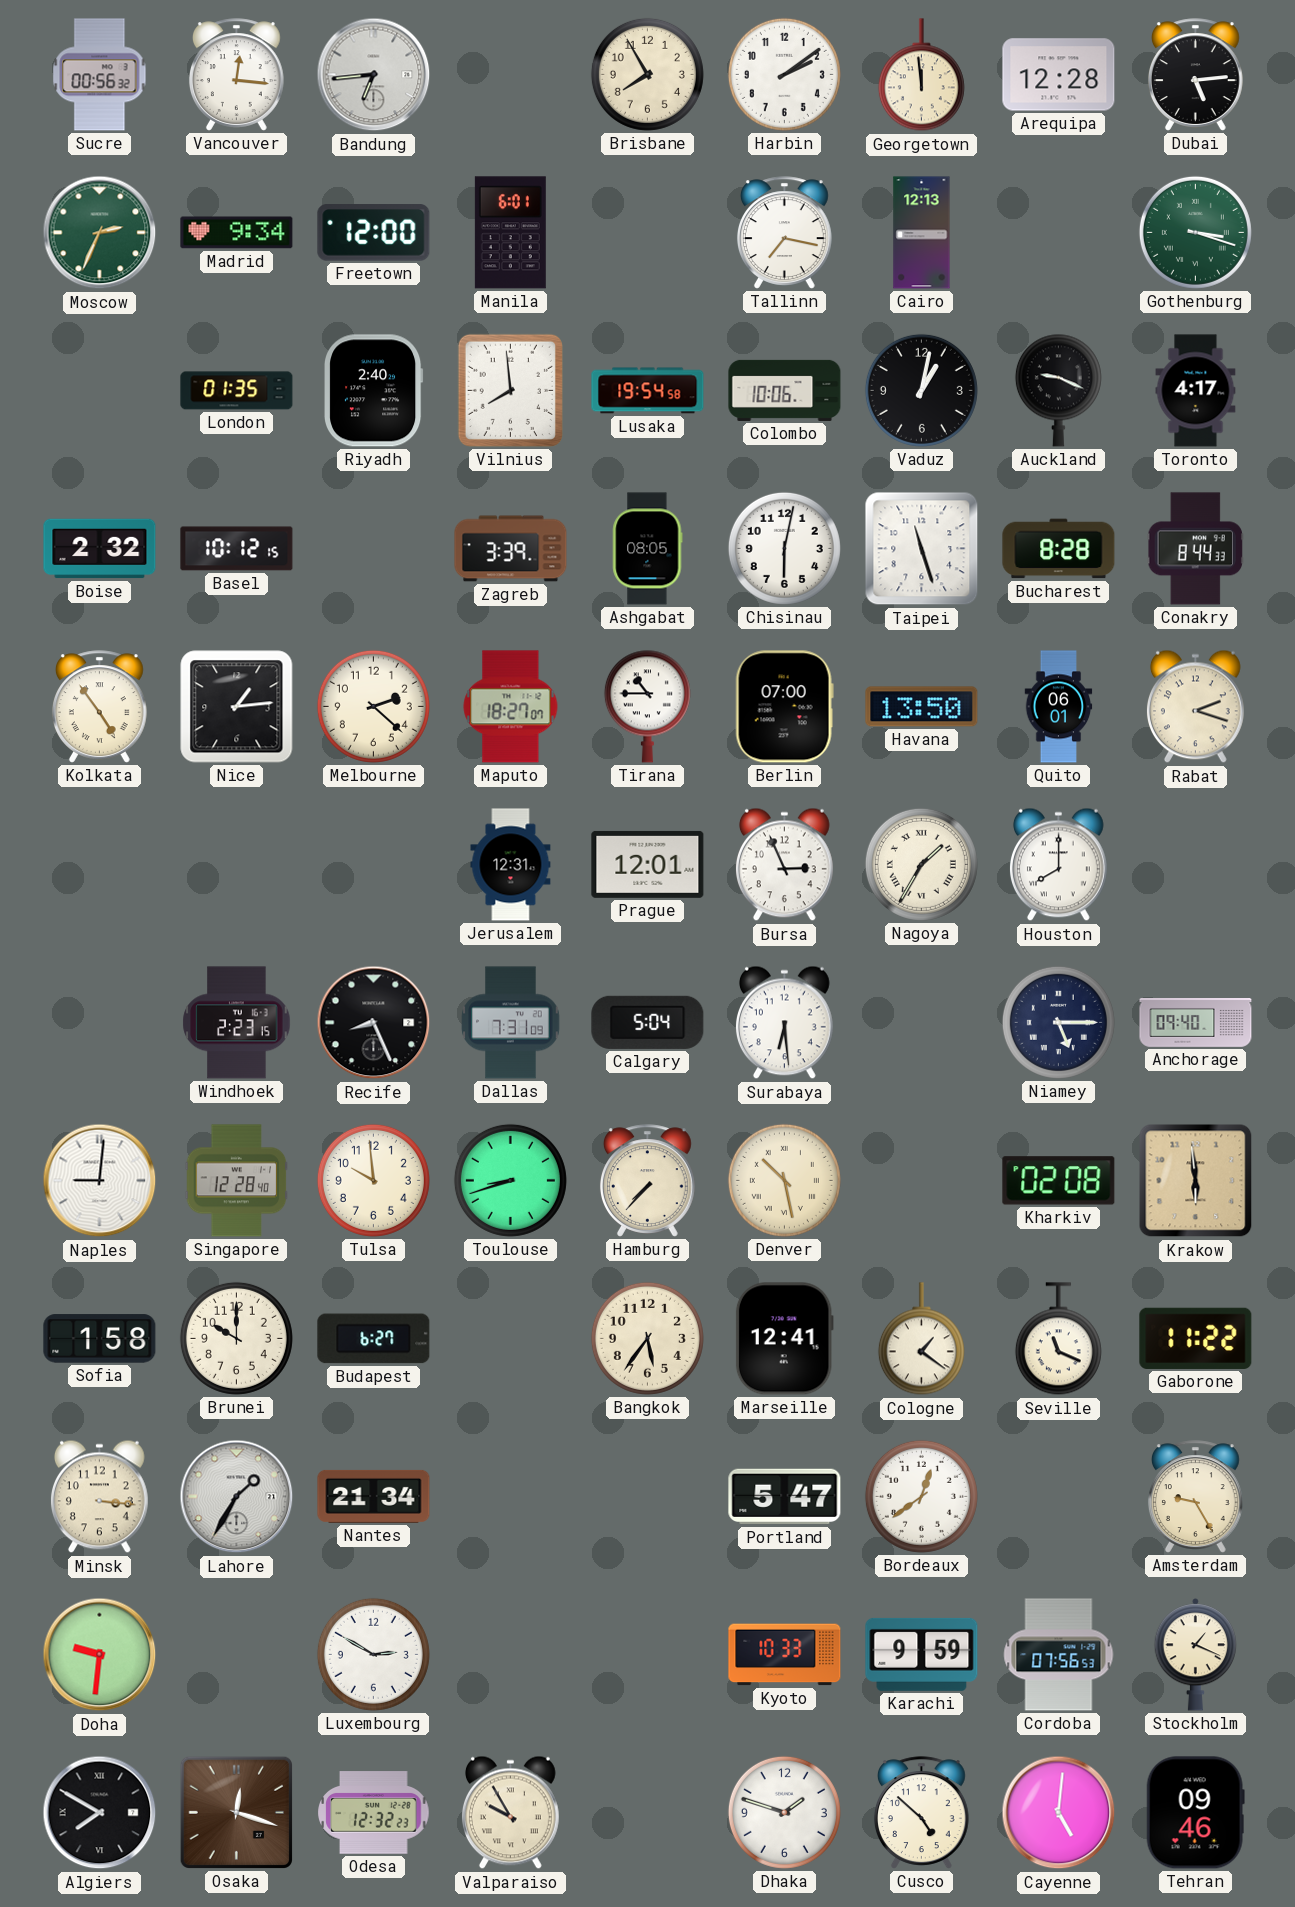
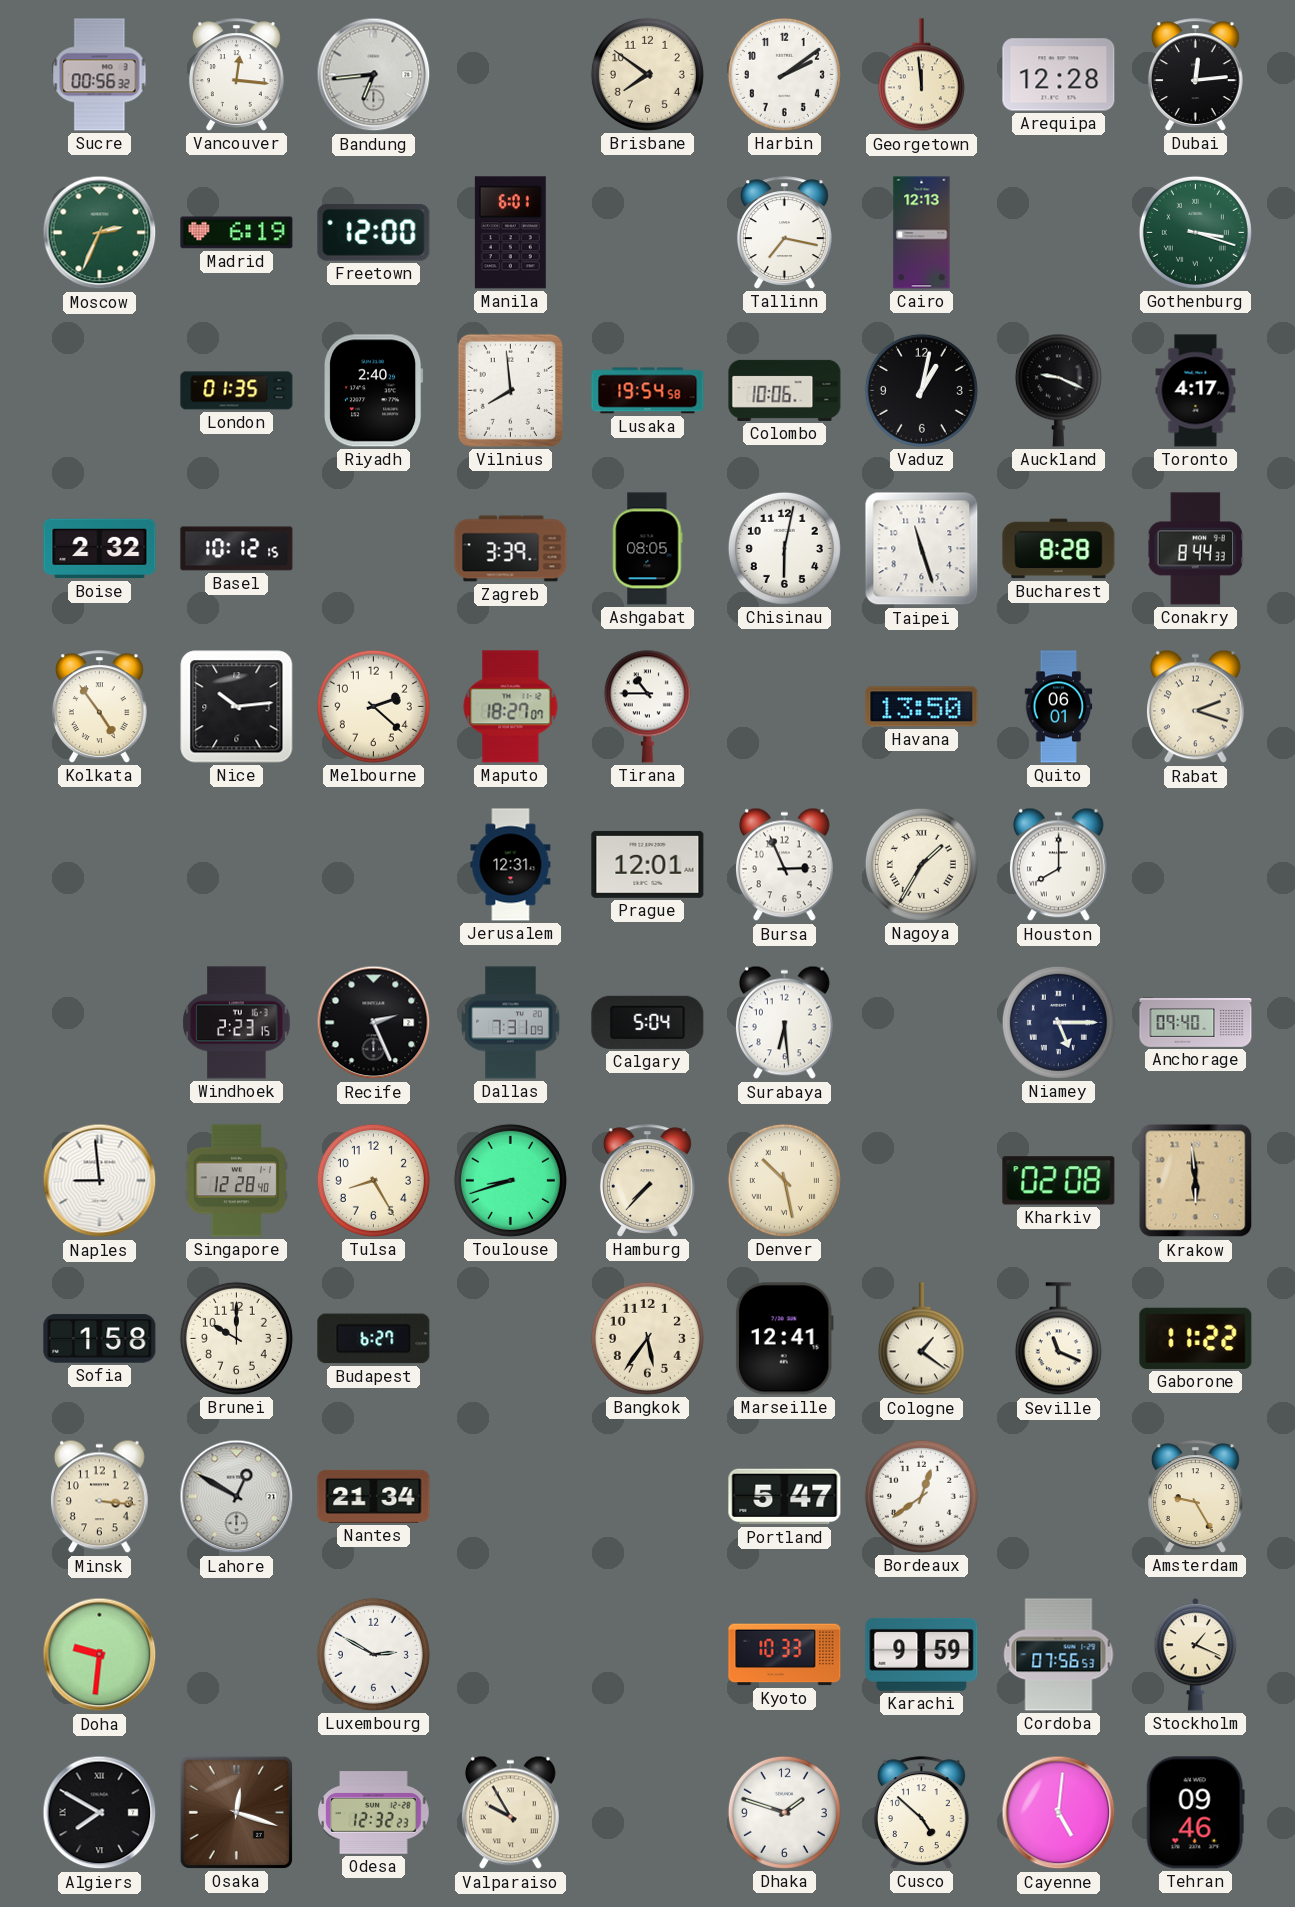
Brisbane: 7:55 -> 7:51 (647, 74)
Dubai: 5:14 -> 12:14 (1195, 75)
Madrid: 9:34 -> 6:19 (237, 233)
Nice: 1:14 -> 10:14 (237, 707)
Berlin: 07:00 -> none (784, 707)
Recife: 8:26 -> 2:26 (374, 1023)
Naples: 9:01 -> 8:59 (100, 1181)
Tulsa: 9:59 -> 8:25 (373, 1180)
Lahore: 1:35 -> 12:50 (237, 1497)
